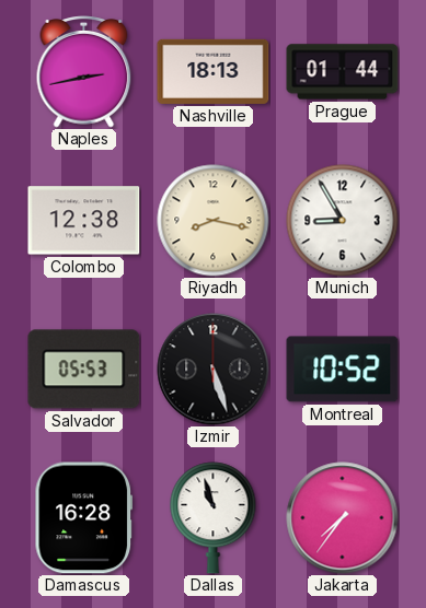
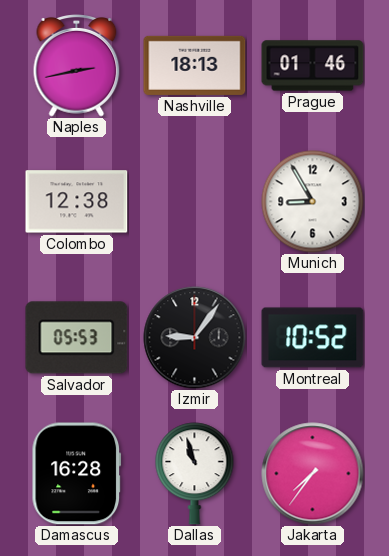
Prague: 01:44 -> 01:46 (313, 66)
Riyadh: 8:17 -> none (214, 221)
Izmir: 5:27 -> 9:06 (195, 338)
